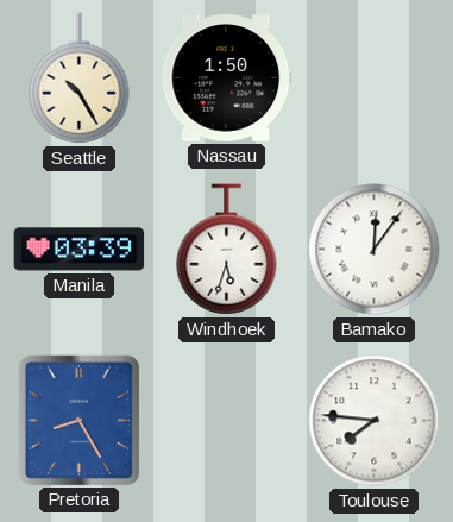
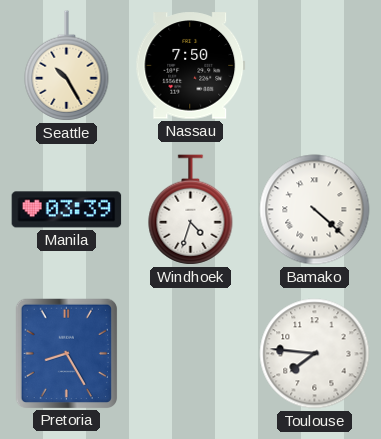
Nassau: 1:50 -> 7:50 (191, 66)
Windhoek: 5:33 -> 4:33 (191, 210)
Bamako: 12:06 -> 4:22 (315, 210)
